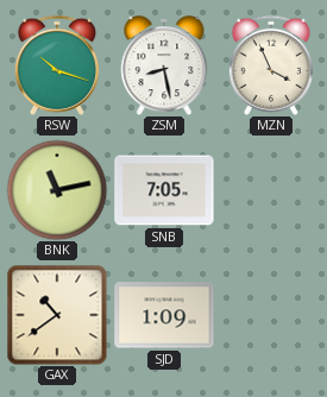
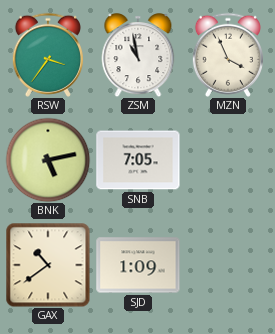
RSW: 10:18 -> 3:36 (48, 55)
ZSM: 8:28 -> 10:58 (138, 55)
BNK: 11:13 -> 5:13 (48, 160)
